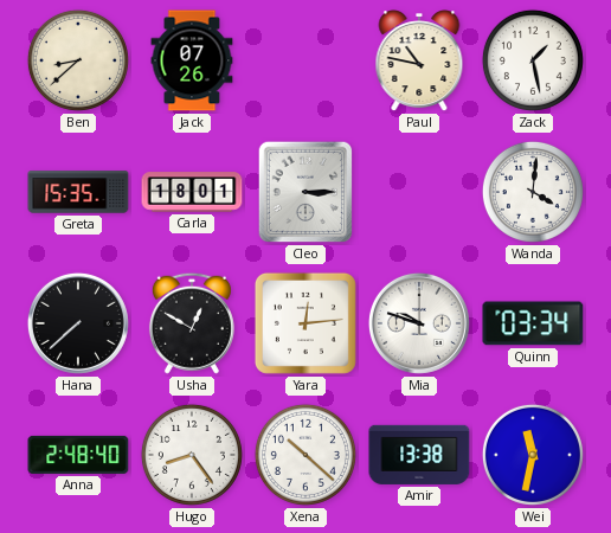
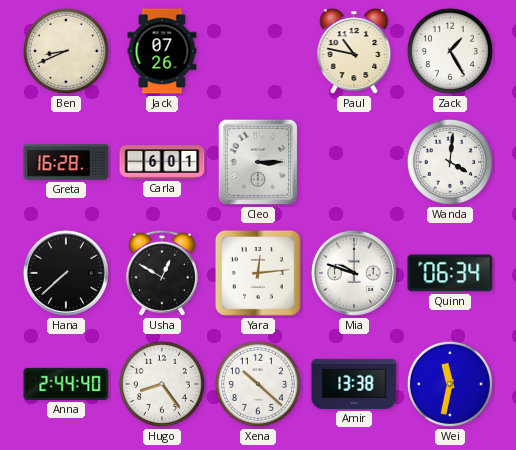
Ben: 8:38 -> 8:41 (66, 51)
Zack: 1:28 -> 1:25 (450, 51)
Greta: 15:35 -> 16:28 (66, 162)
Carla: 18:01 -> 6:01 (162, 162)
Quinn: 03:34 -> 06:34 (450, 273)
Anna: 2:48 -> 2:44 (66, 384)
